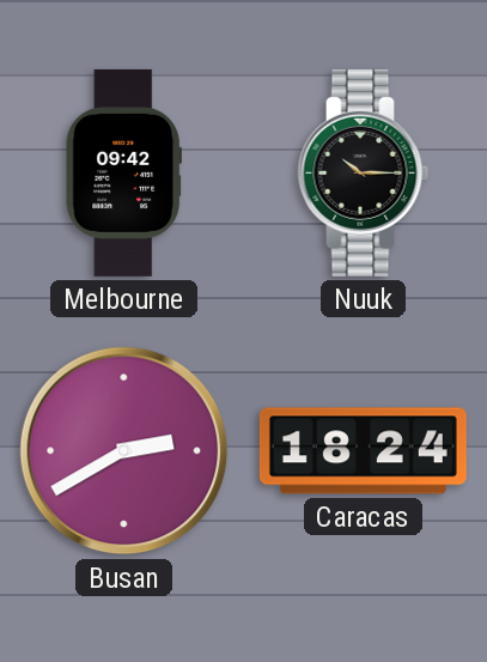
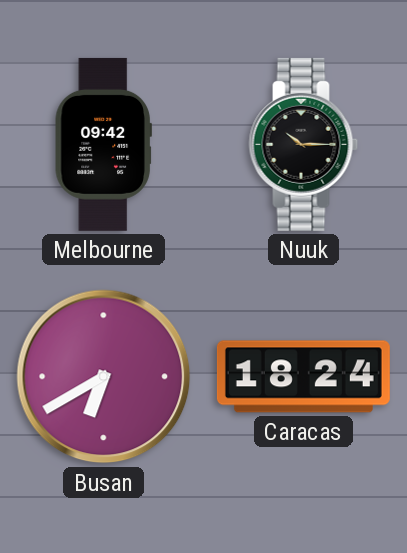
Busan: 2:40 -> 6:40 (104, 377)
